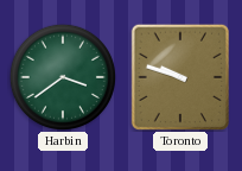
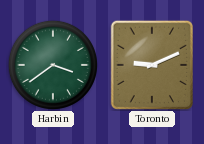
Toronto: 9:48 -> 9:11 (151, 64)
